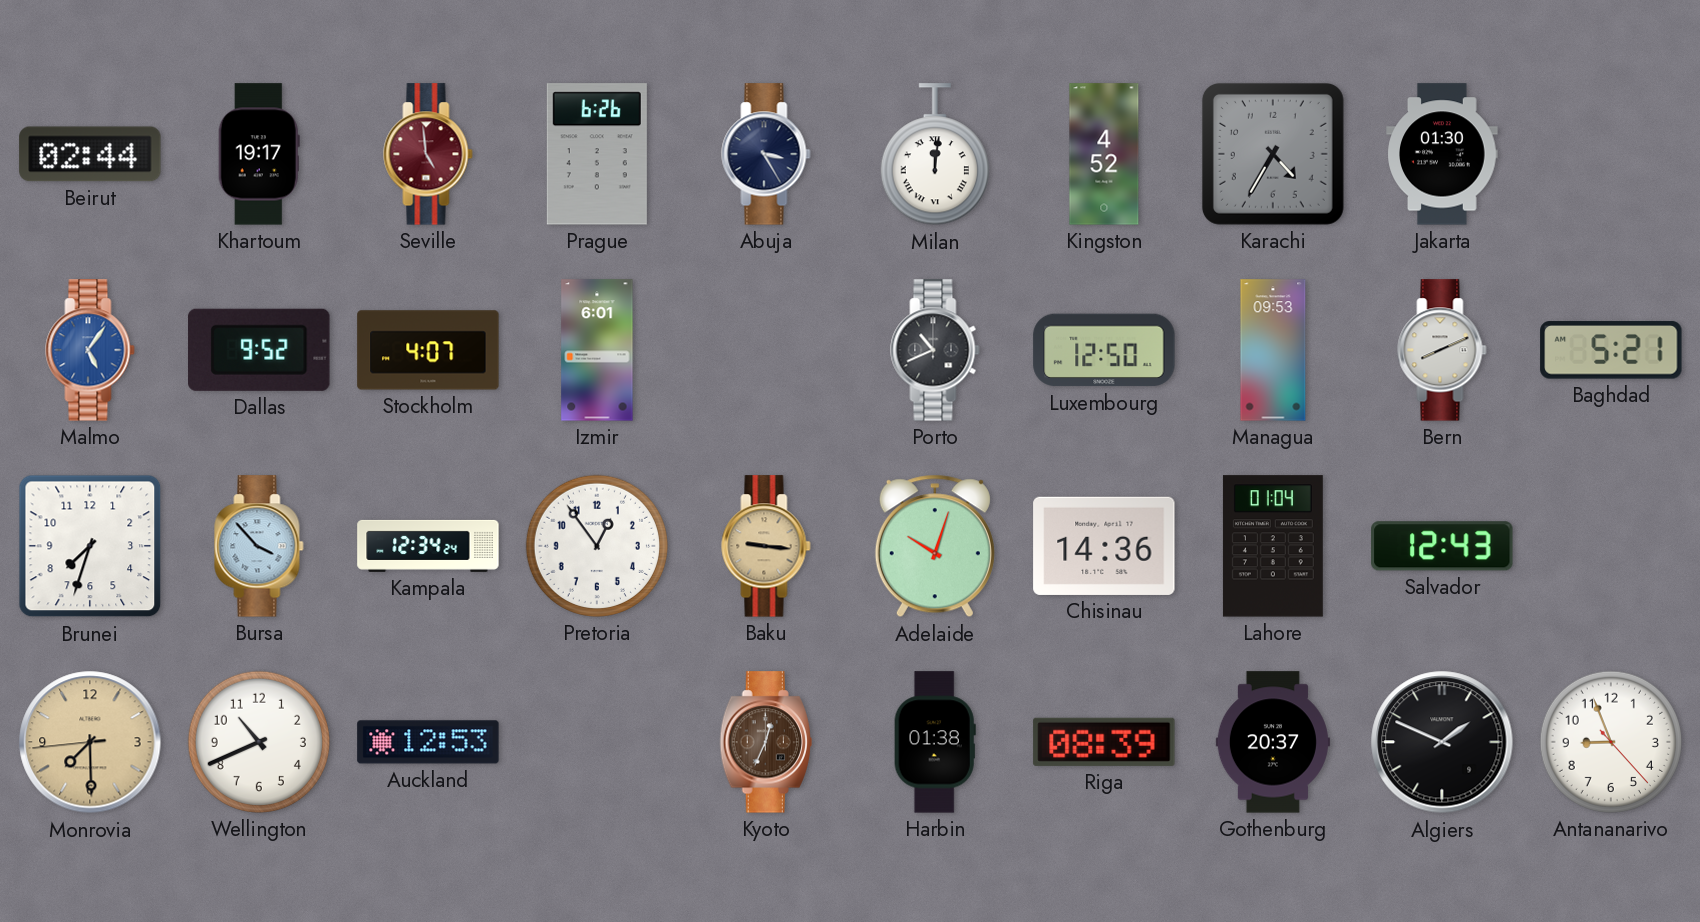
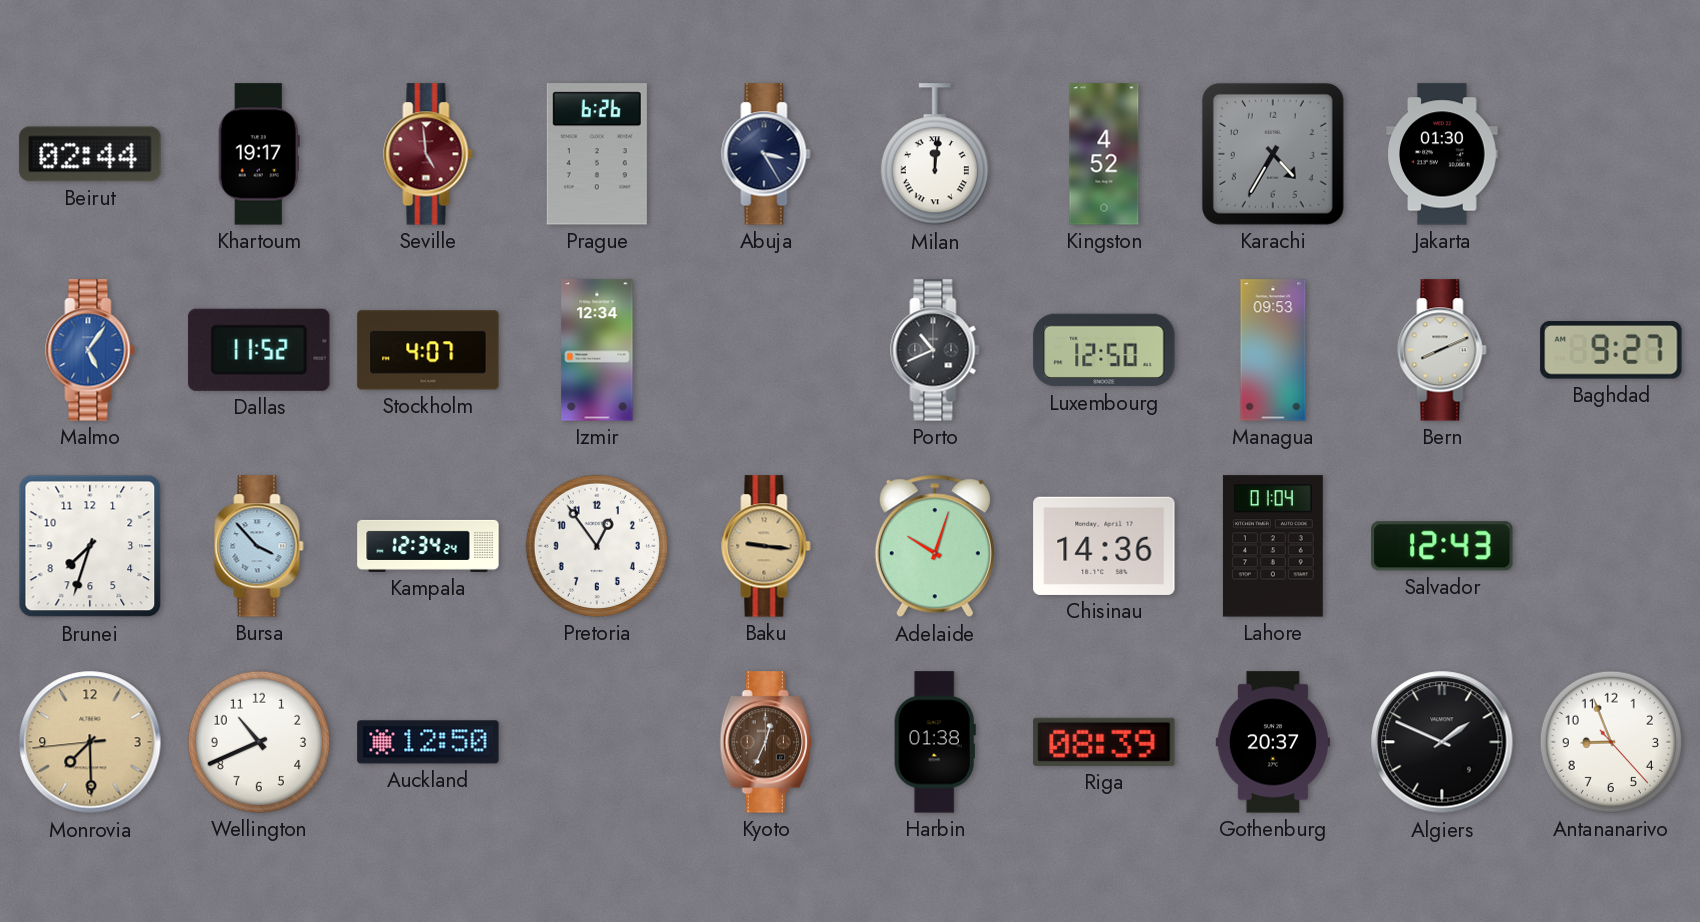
Dallas: 9:52 -> 11:52 (259, 350)
Izmir: 6:01 -> 12:34 (597, 350)
Baghdad: 5:21 -> 9:27 (1611, 350)
Auckland: 12:53 -> 12:50 (428, 742)
